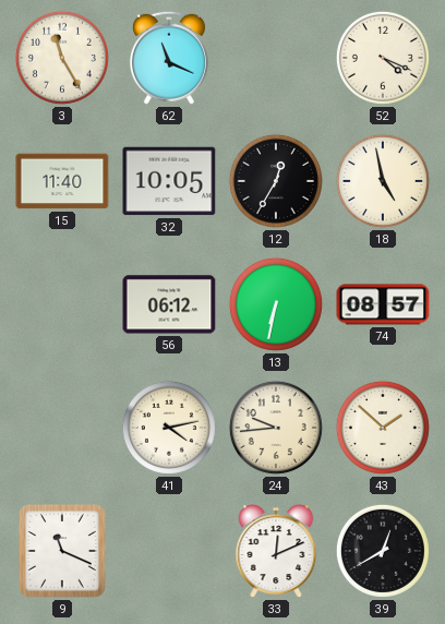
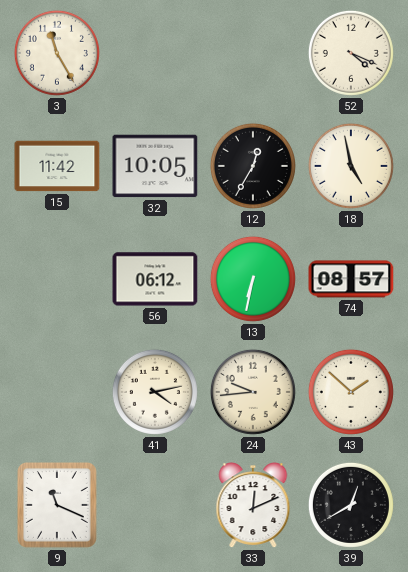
62: 11:19 -> none (169, 58)
15: 11:40 -> 11:42 (57, 166)
